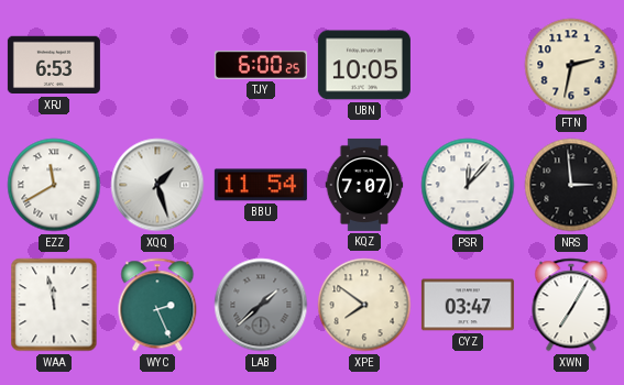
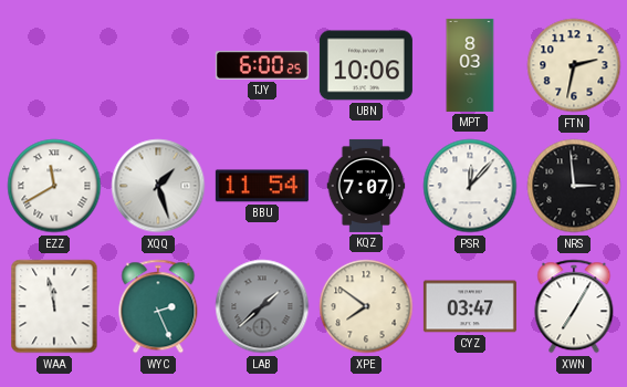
XRJ: 6:53 -> none (54, 65)
UBN: 10:05 -> 10:06 (366, 65)
MPT: none -> 8:03 (470, 65)
